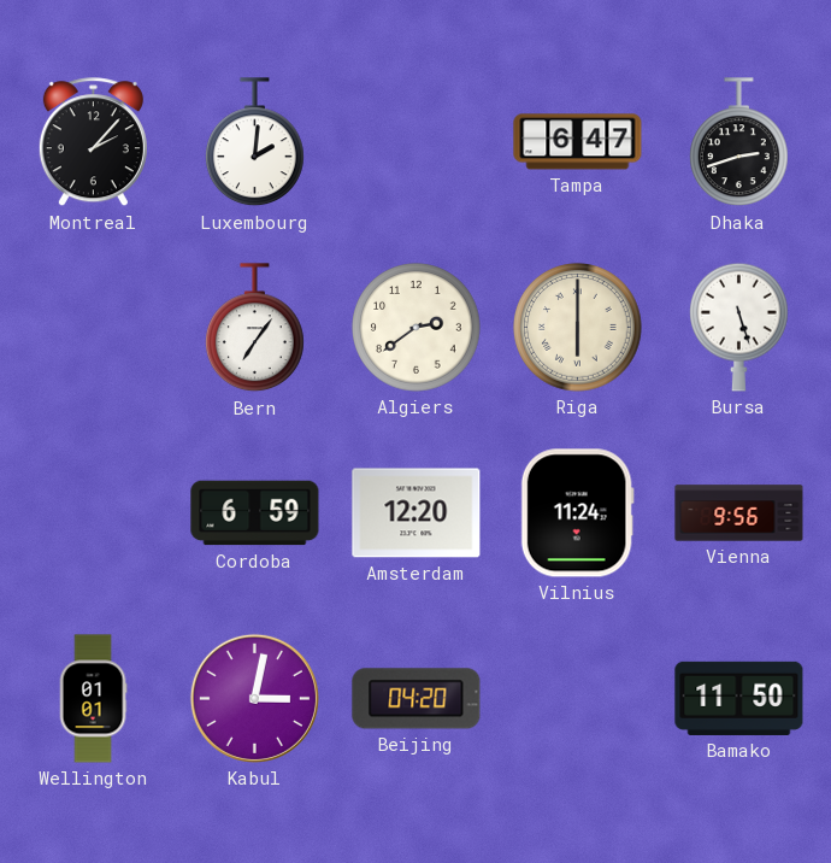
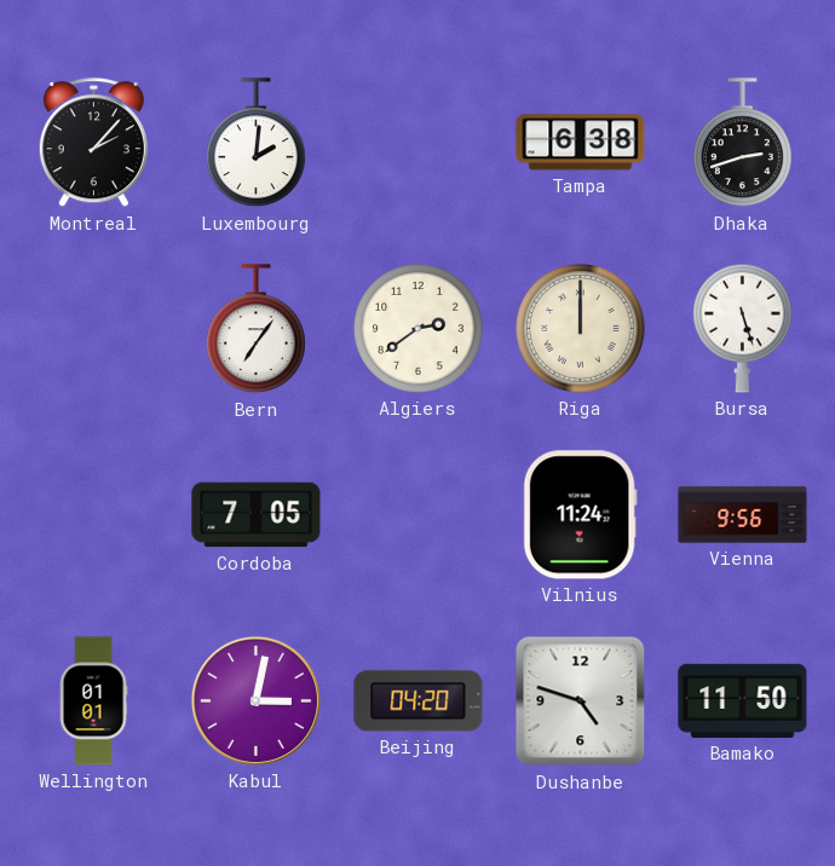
Tampa: 6:47 -> 6:38 (581, 143)
Riga: 6:00 -> 12:00 (581, 329)
Cordoba: 6:59 -> 7:05 (257, 515)
Amsterdam: 12:20 -> none (417, 513)
Dushanbe: none -> 4:48 (581, 702)
